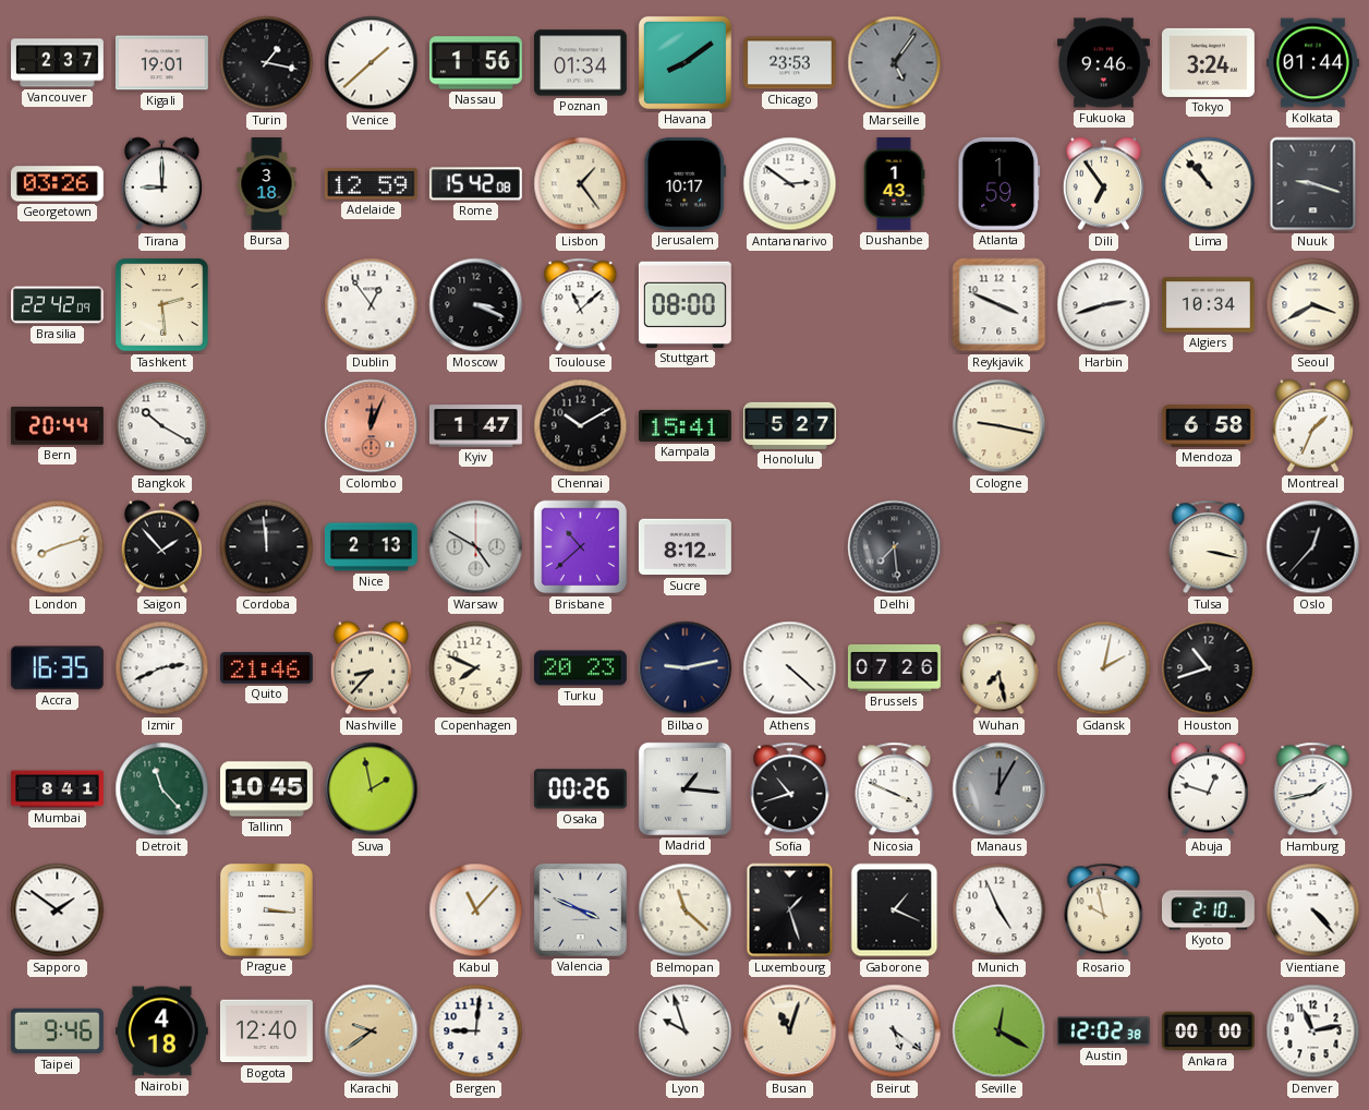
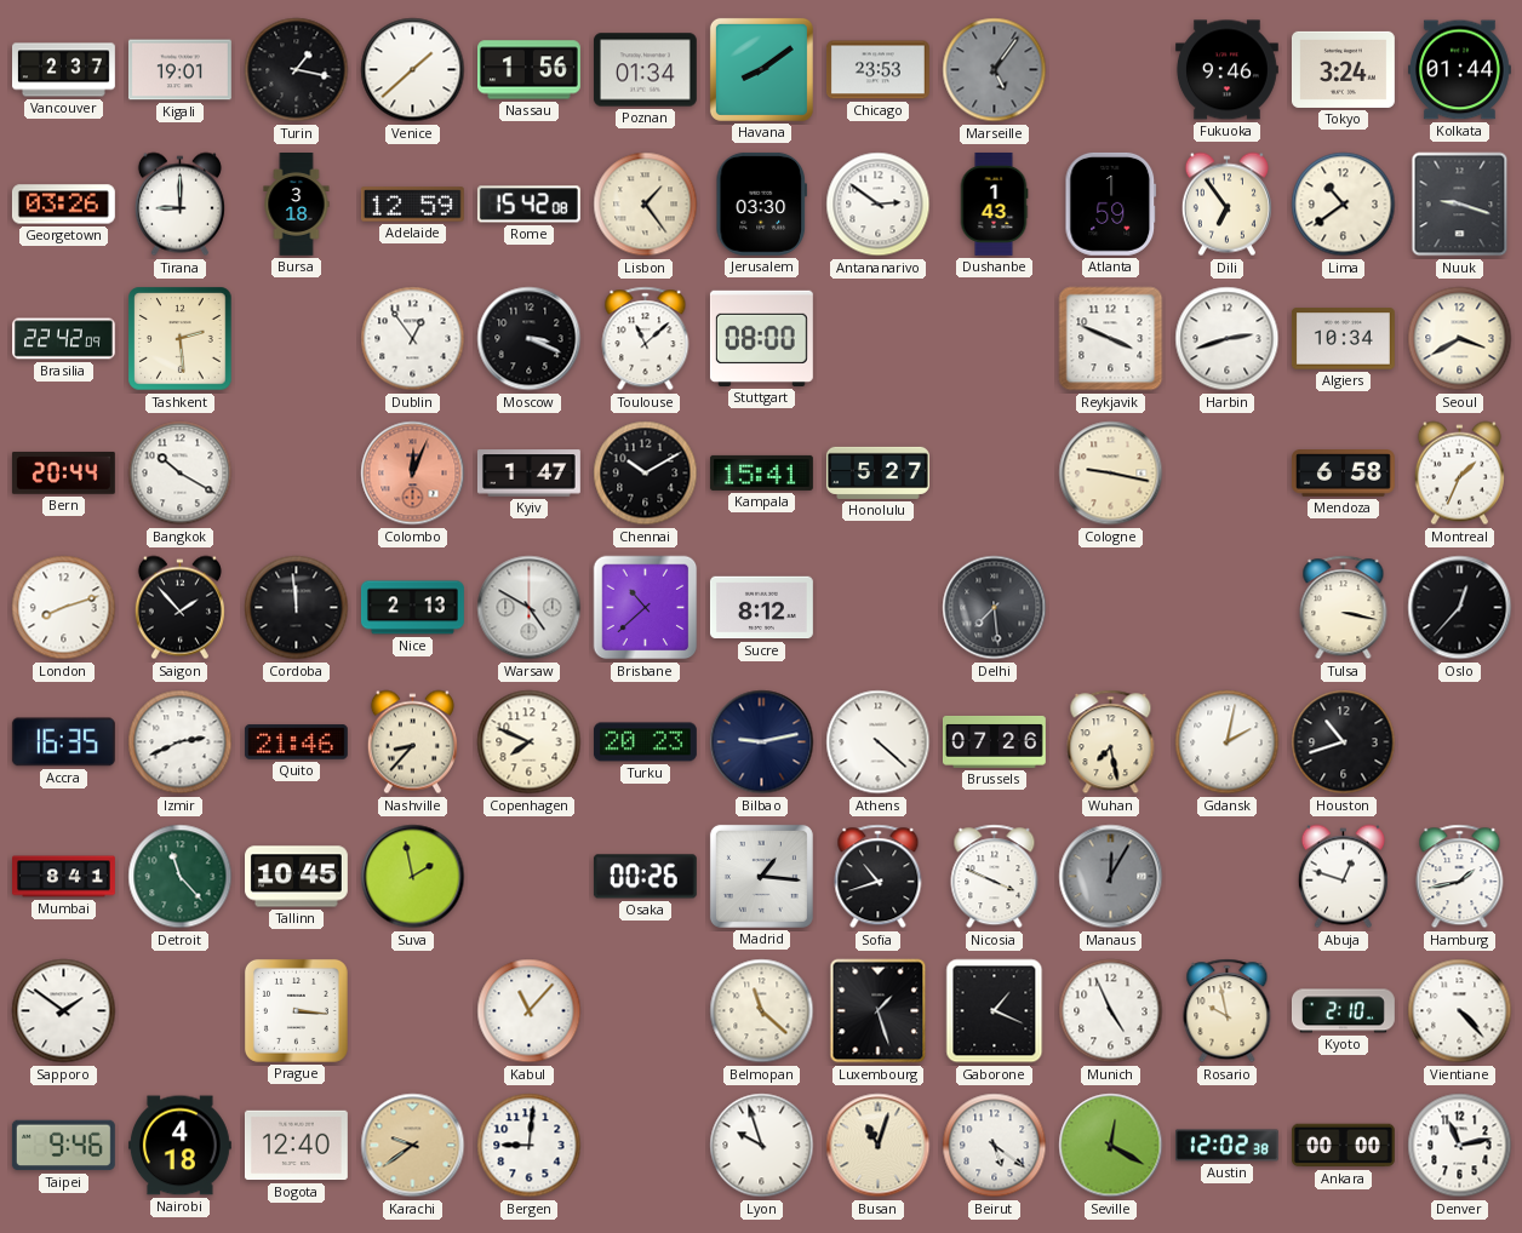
Jerusalem: 10:17 -> 03:30 (761, 203)
Lima: 10:53 -> 10:39 (1344, 205)
Valencia: 3:49 -> none (580, 909)
